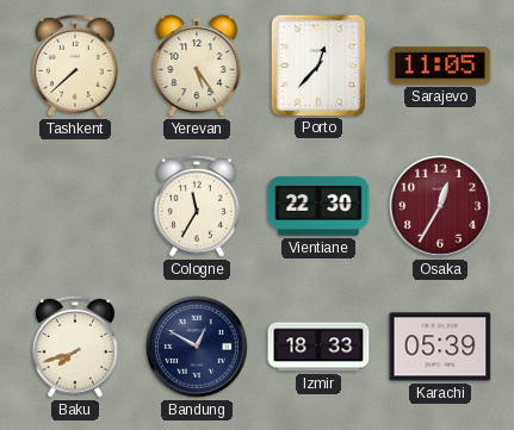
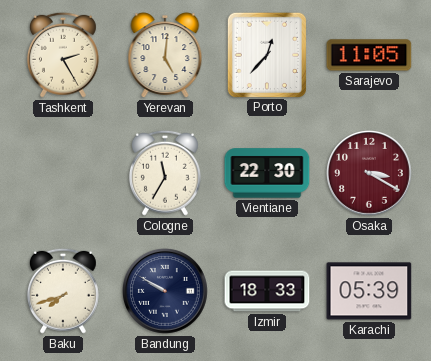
Tashkent: 7:38 -> 2:25 (63, 55)
Yerevan: 5:24 -> 5:01 (165, 55)
Osaka: 12:35 -> 3:20 (369, 173)
Bandung: 12:50 -> 9:50 (165, 291)
